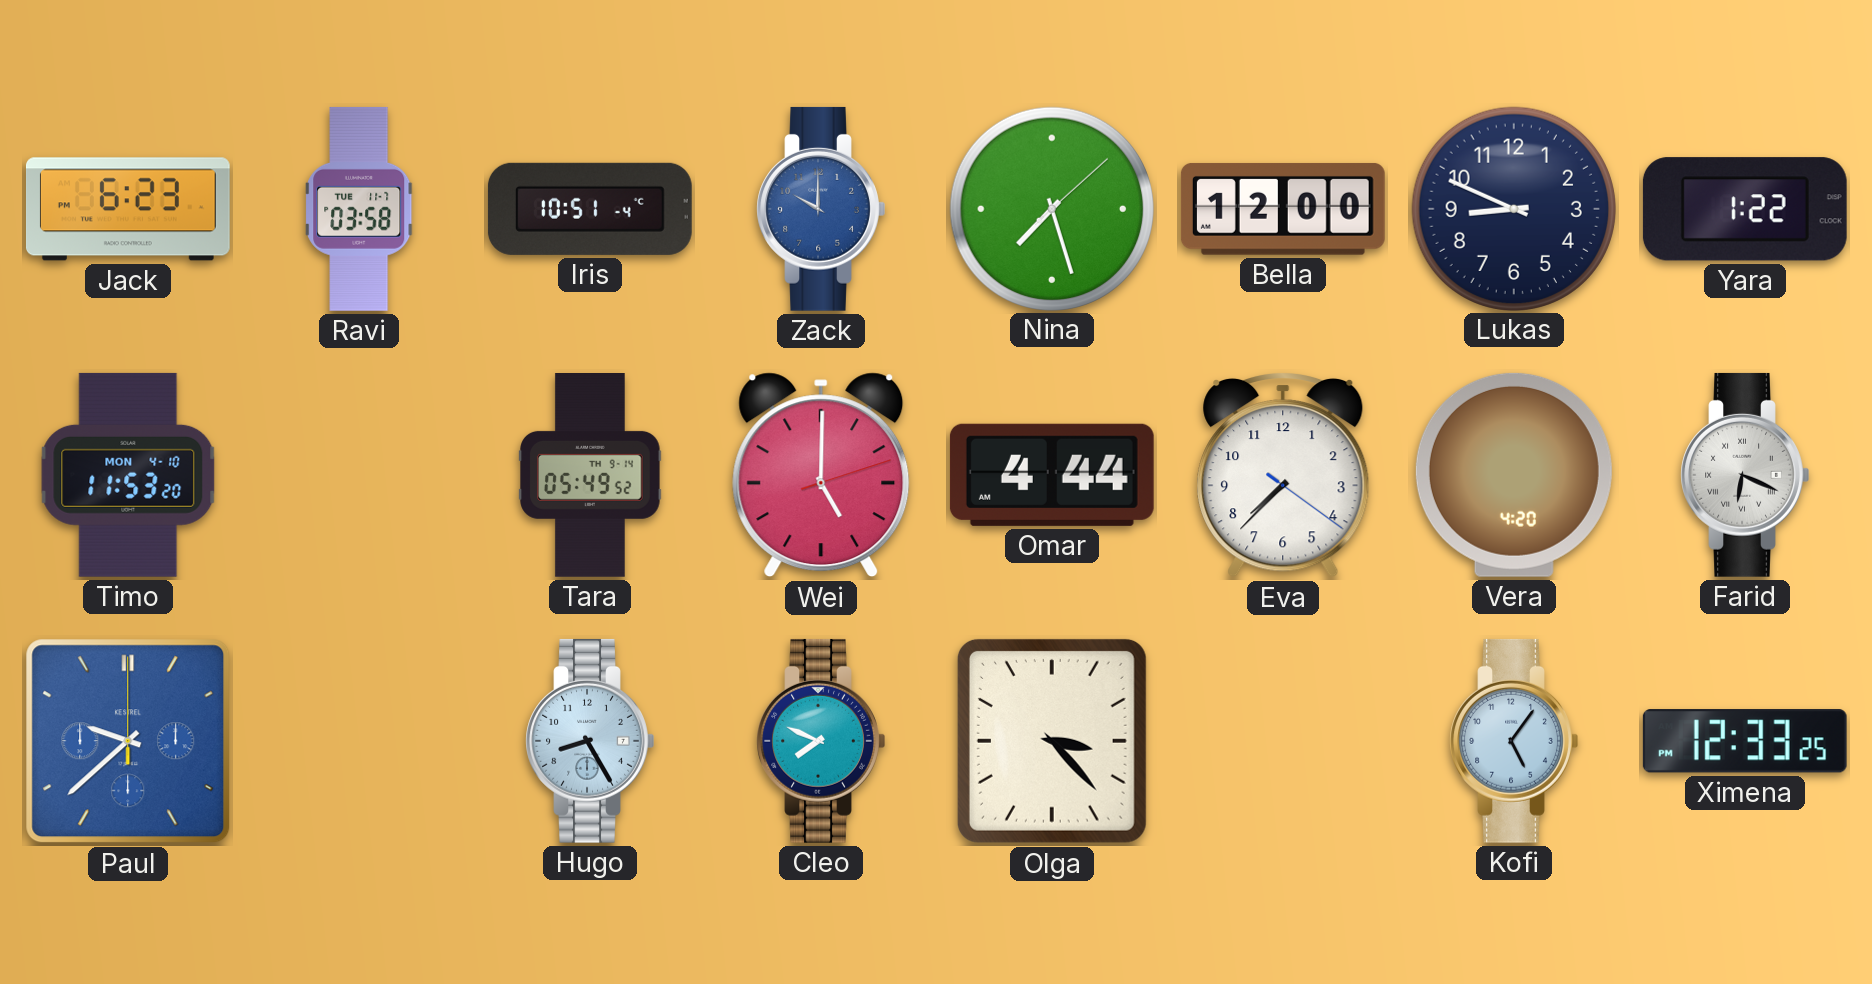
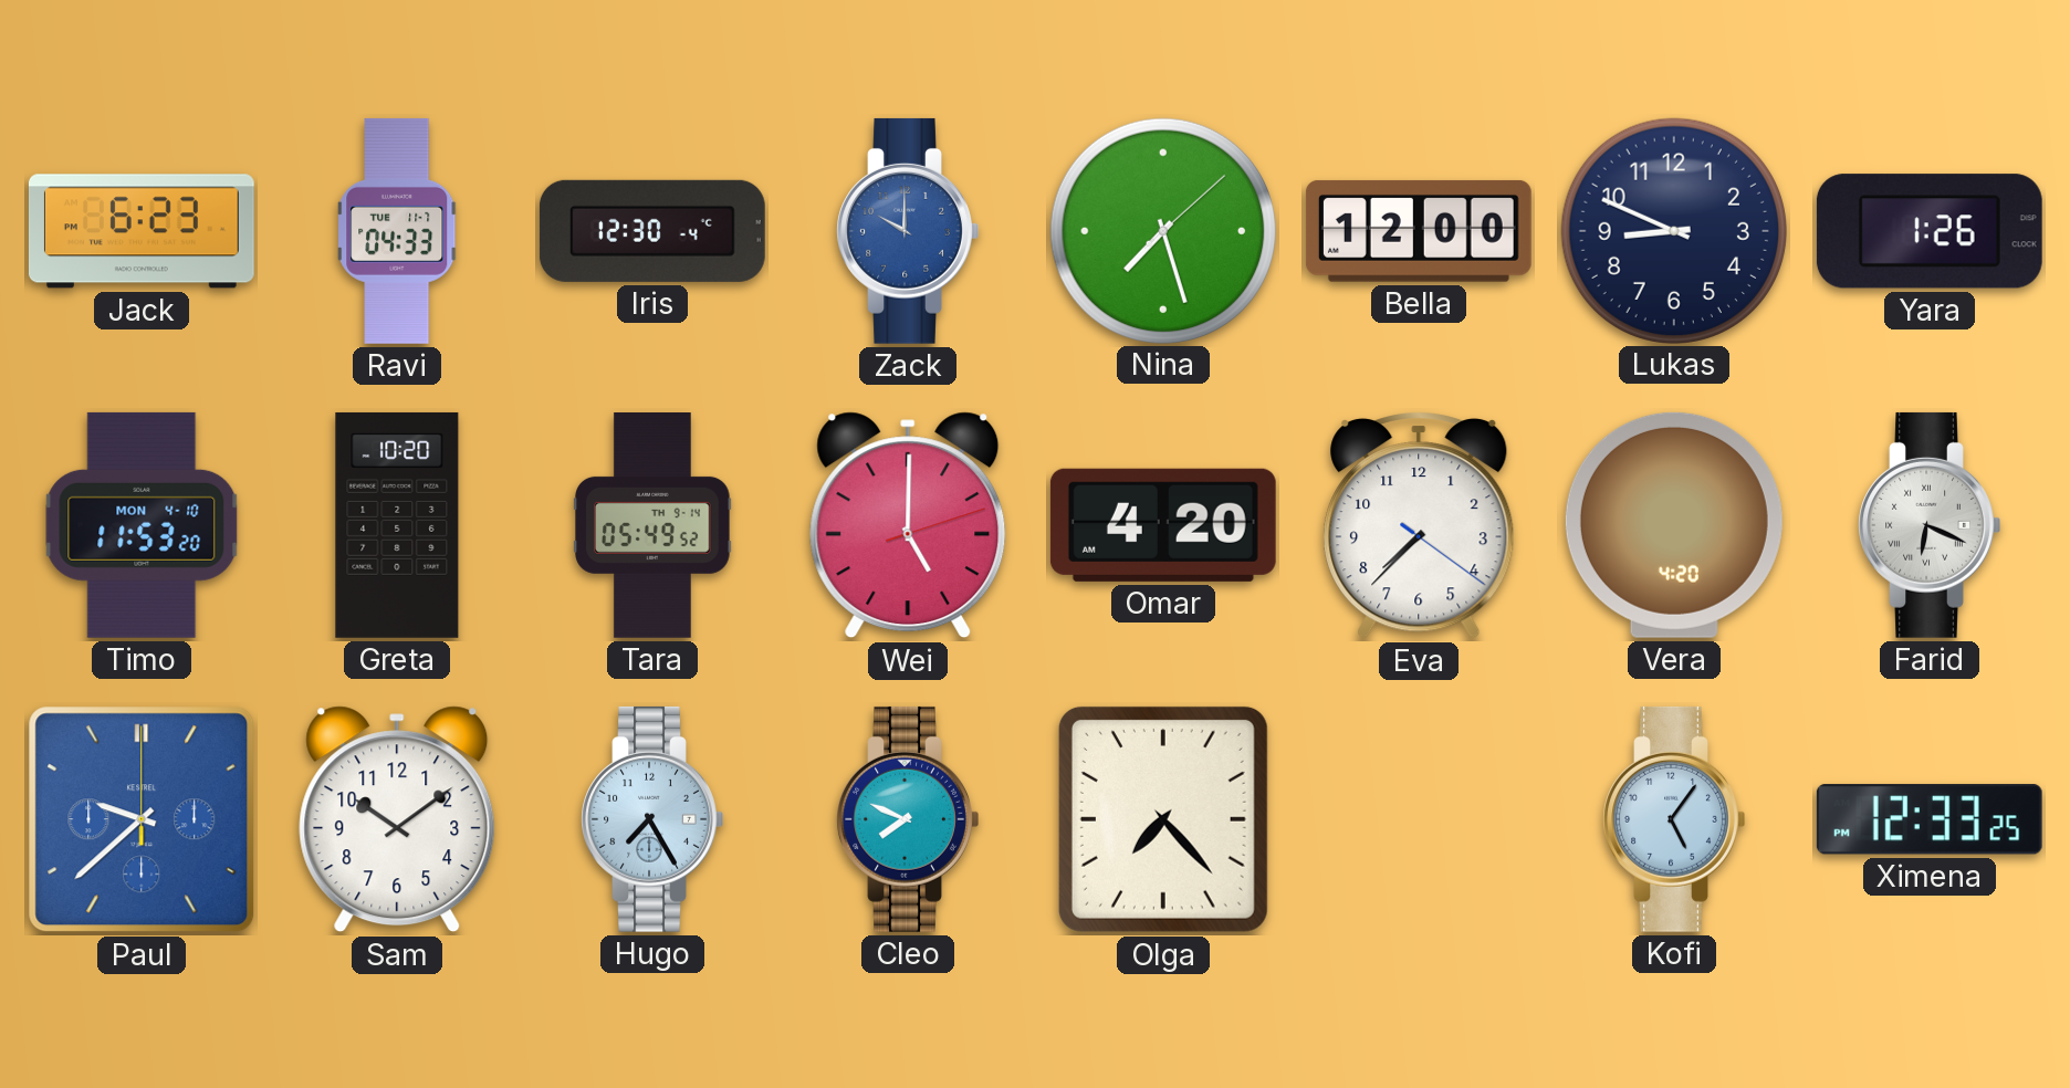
Ravi: 03:58 -> 04:33 (397, 231)
Iris: 10:51 -> 12:30 (652, 231)
Yara: 1:22 -> 1:26 (1930, 231)
Greta: none -> 10:20 (397, 525)
Omar: 4:44 -> 4:20 (1163, 525)
Sam: none -> 10:09 (397, 819)
Hugo: 8:25 -> 7:25 (652, 819)
Olga: 3:23 -> 7:23 (1163, 819)
